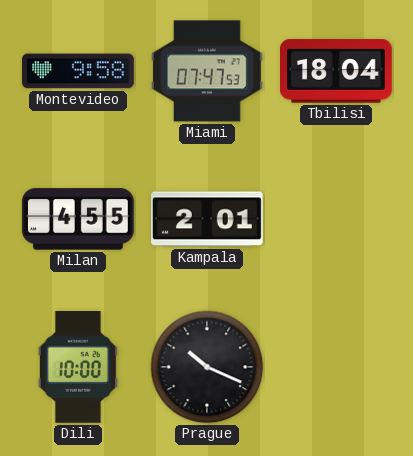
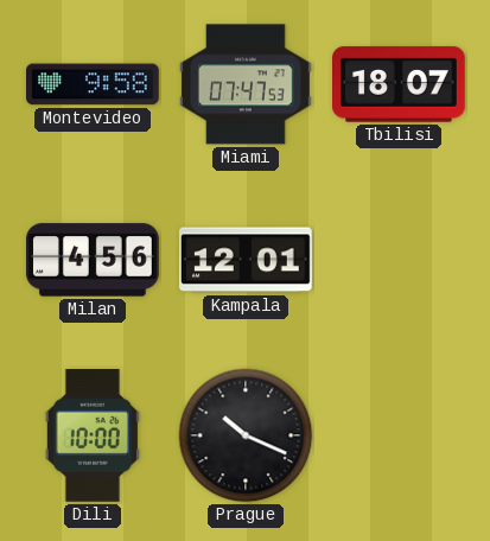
Tbilisi: 18:04 -> 18:07 (400, 84)
Milan: 4:55 -> 4:56 (94, 260)
Kampala: 2:01 -> 12:01 (247, 260)
